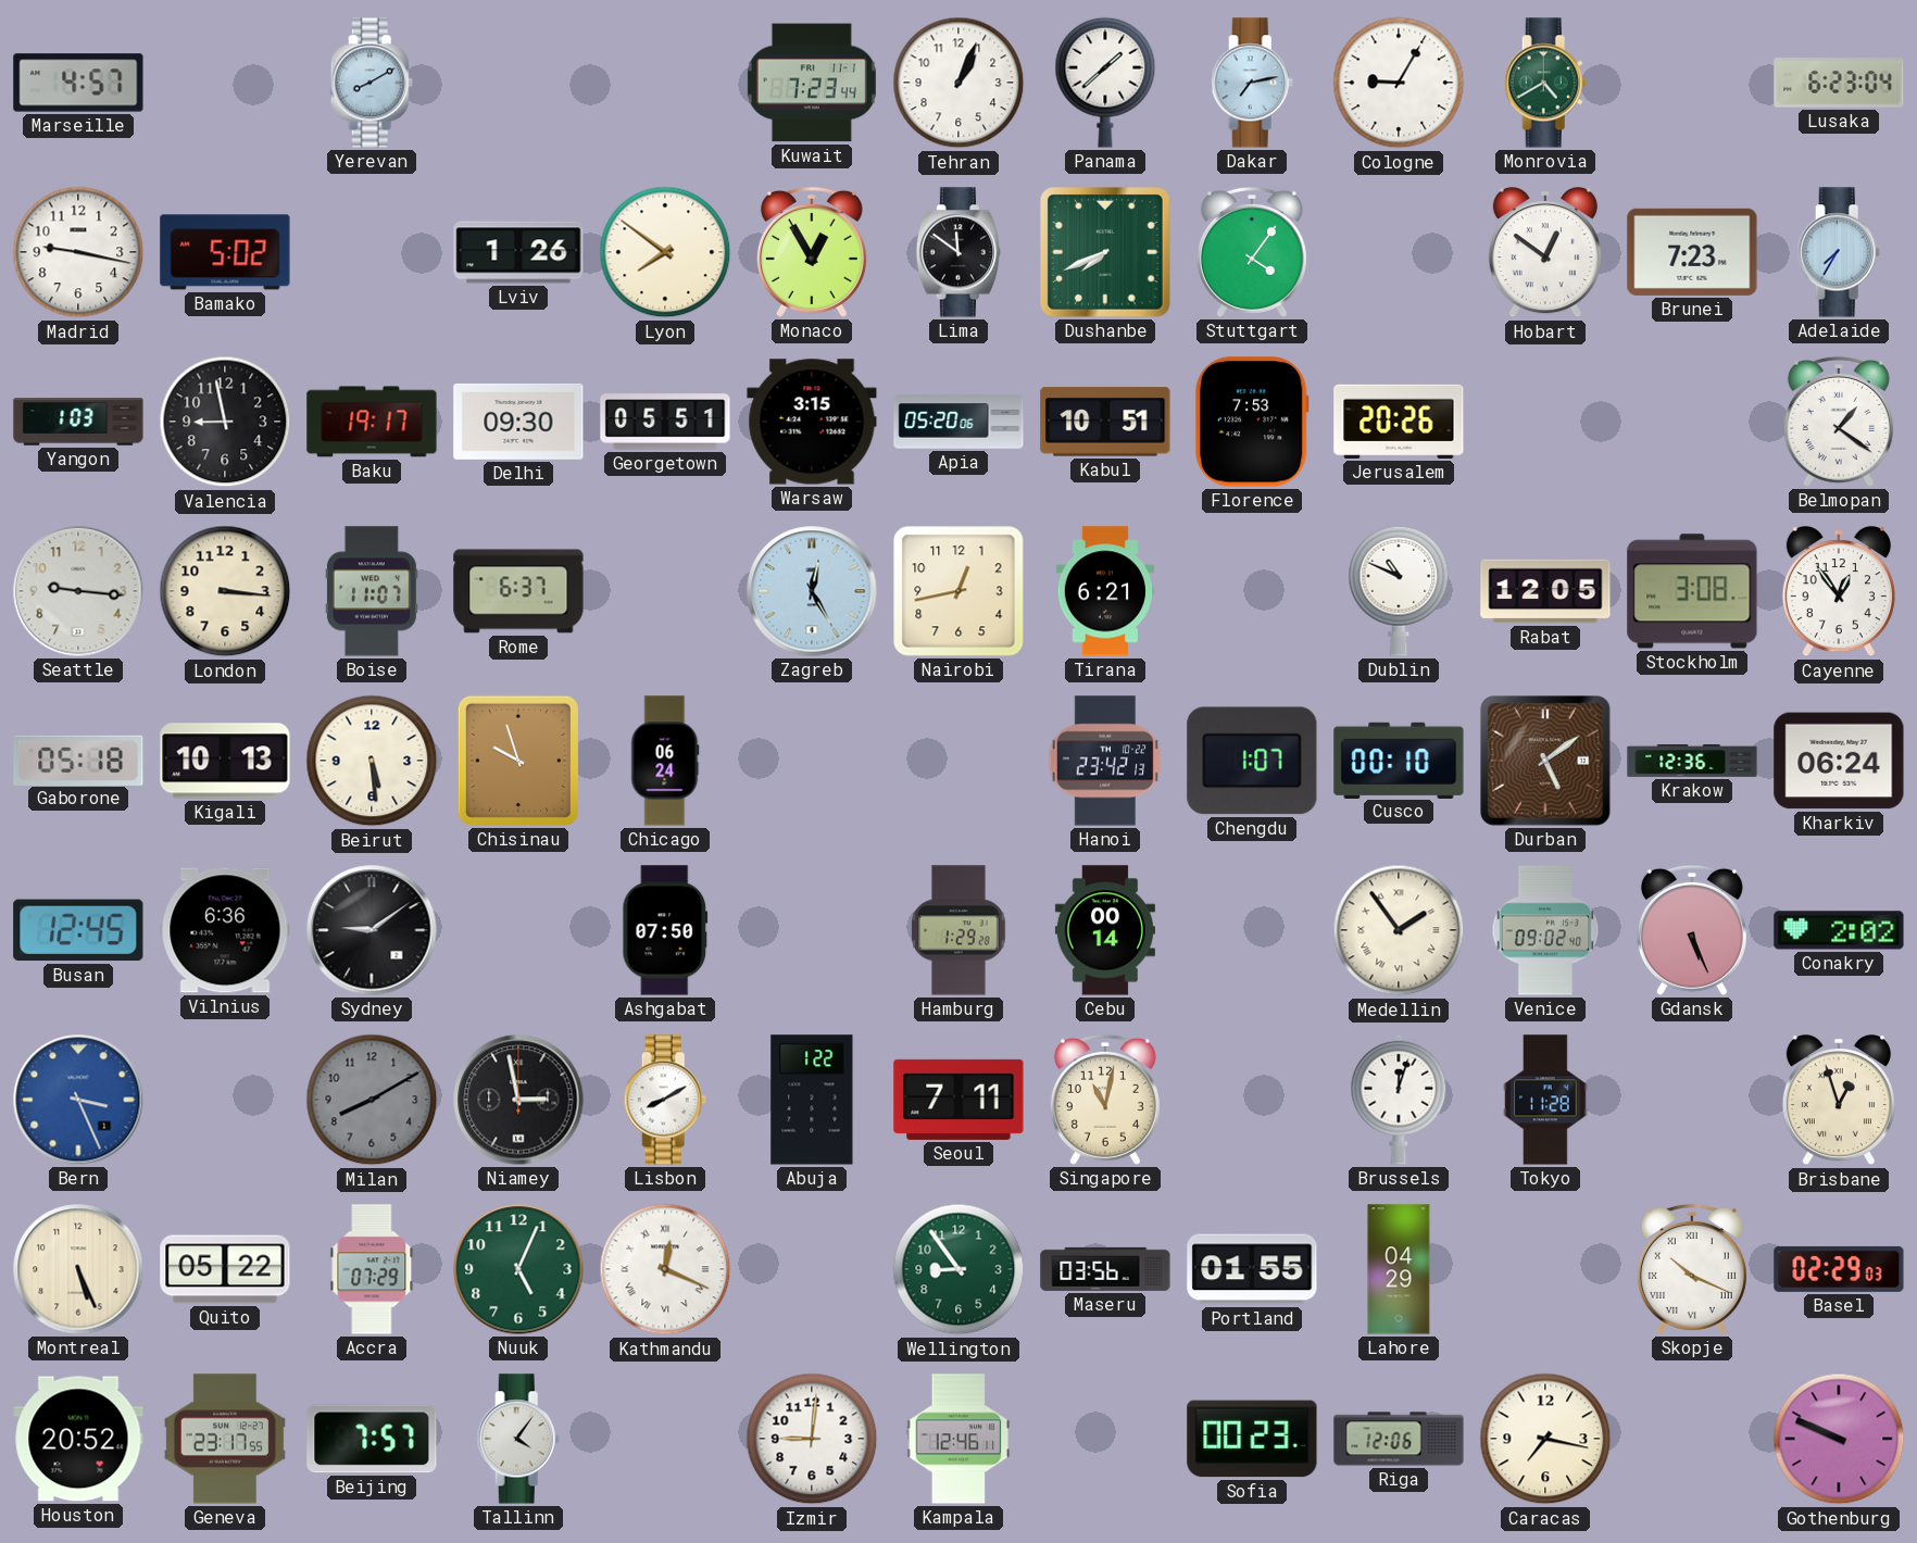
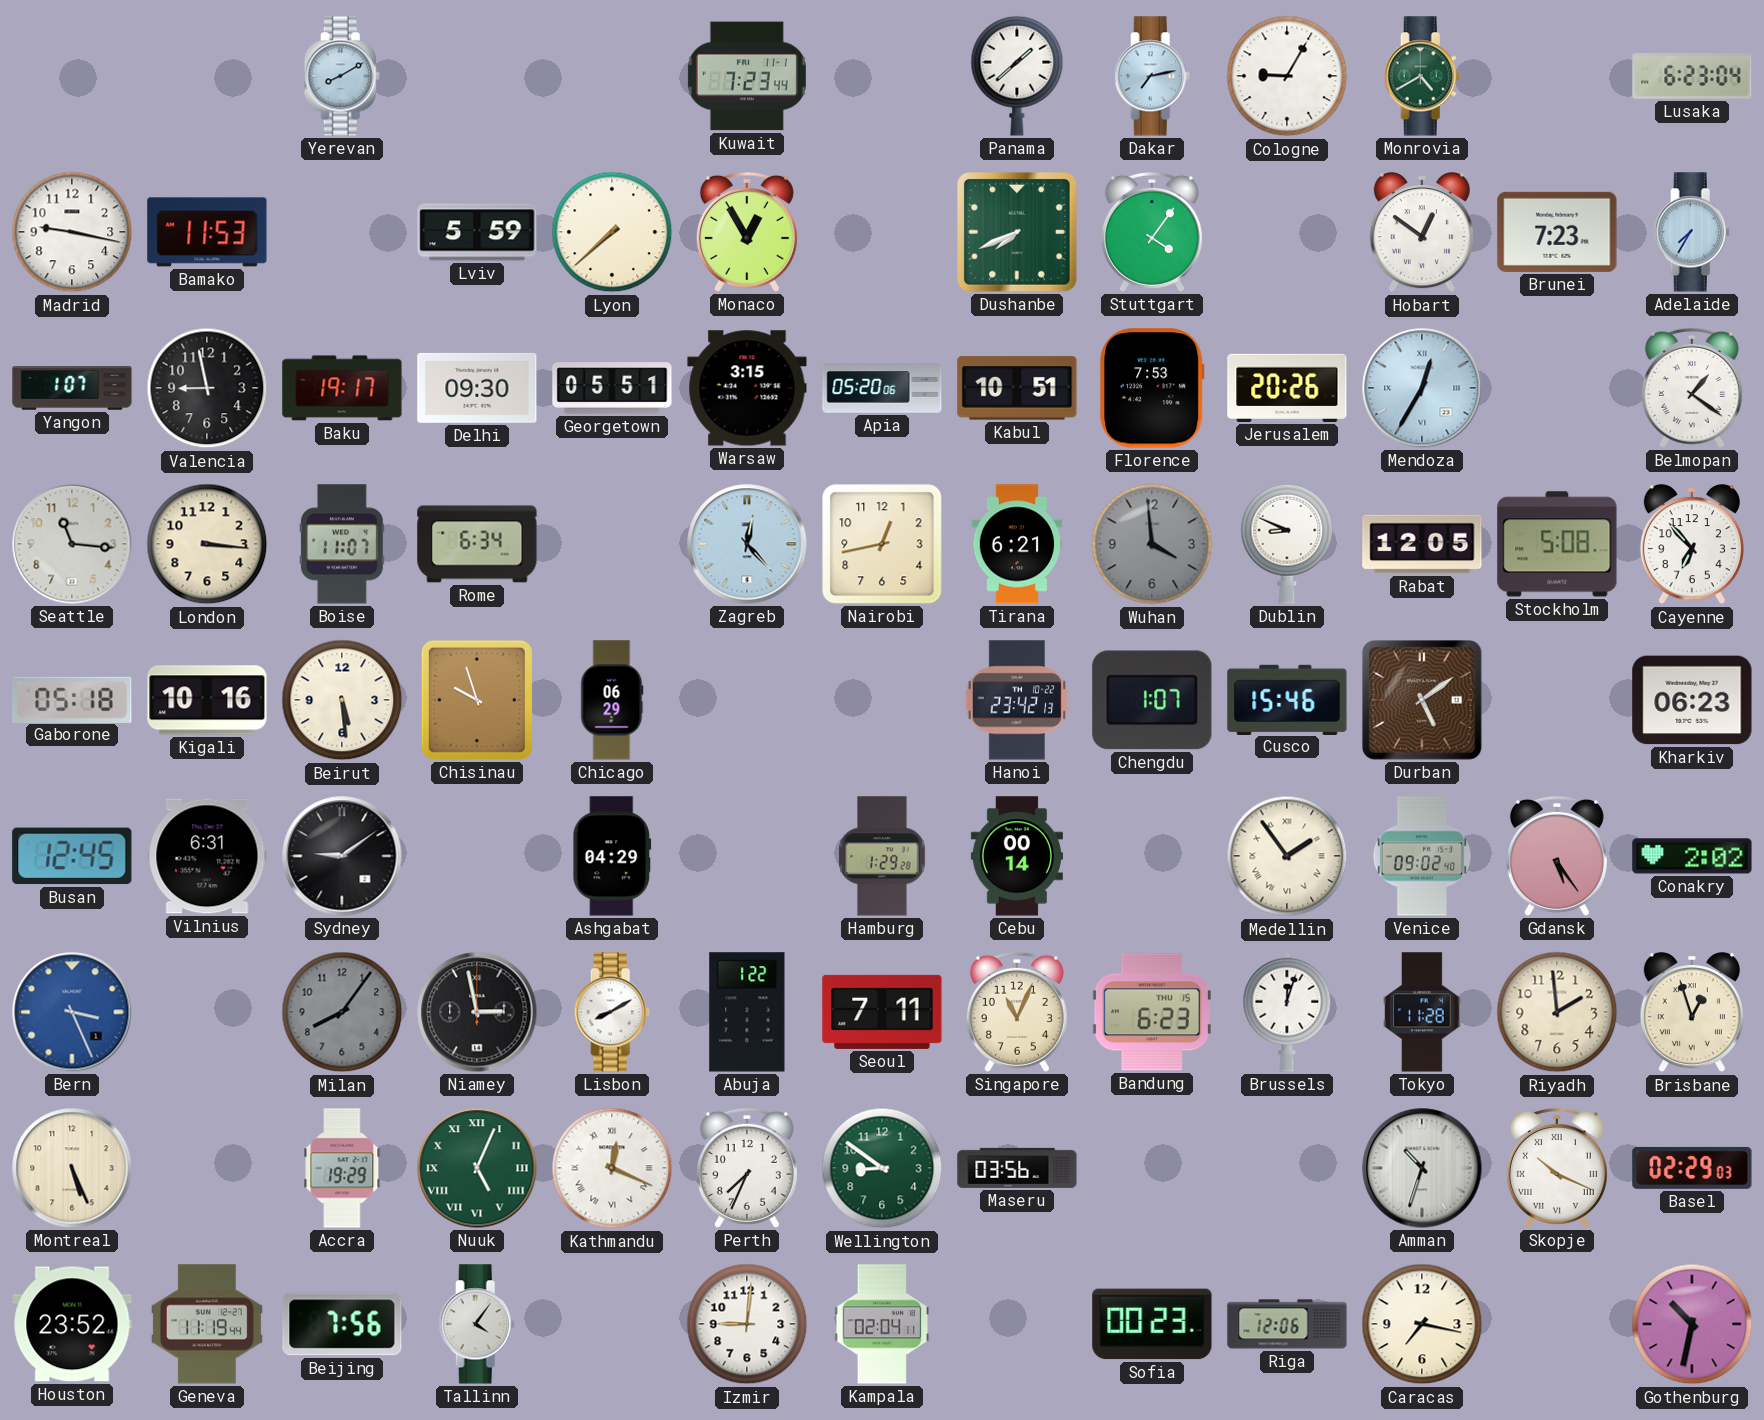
Marseille: 4:57 -> none (78, 83)
Tehran: 1:04 -> none (958, 83)
Bamako: 5:02 -> 11:53 (207, 232)
Lviv: 1:26 -> 5:59 (477, 232)
Lyon: 7:51 -> 7:38 (612, 232)
Lima: 11:51 -> none (957, 252)
Yangon: 1:03 -> 1:07 (72, 388)
Mendoza: none -> 12:35 (1422, 388)
Seattle: 9:16 -> 11:16 (72, 544)
Rome: 6:37 -> 6:34 (477, 544)
Zagreb: 12:25 -> 12:23 (747, 544)
Wuhan: none -> 3:59 (1152, 544)
Dublin: 10:49 -> 8:49 (1287, 544)
Stockholm: 3:08 -> 5:08 (1557, 544)
Cayenne: 12:54 -> 6:53 (1692, 545)
Kigali: 10:13 -> 10:16 (207, 700)
Chicago: 06:24 -> 06:29 (612, 700)
Cusco: 00:10 -> 15:46 (1287, 699)
Krakow: 12:36 -> none (1692, 762)
Kharkiv: 06:24 -> 06:23 (1692, 700)
Vilnius: 6:36 -> 6:31 (207, 856)
Ashgabat: 07:50 -> 04:29 (612, 856)
Gdansk: 5:26 -> 5:24 (1557, 856)
Milan: 8:10 -> 8:06 (342, 1012)
Singapore: 11:02 -> 11:04 (1017, 1012)
Bandung: none -> 6:23 (1152, 1012)
Riyadh: none -> 1:59 (1557, 1012)
Quito: 05:22 -> none (225, 1269)
Accra: 07:29 -> 19:29 (342, 1168)
Nuuk numerals: Arabic -> Roman (477, 1168)
Perth: none -> 7:34 (747, 1168)
Wellington: 8:54 -> 8:51 (882, 1168)
Portland: 01:55 -> none (1252, 1269)
Lahore: 04:29 -> none (1399, 1269)
Amman: none -> 10:33 (1422, 1168)
Houston: 20:52 -> 23:52 (72, 1324)
Geneva: 23:17 -> 11:19 (207, 1324)
Beijing: 7:57 -> 7:56 (342, 1324)
Kampala: 12:46 -> 02:04 (882, 1324)
Gothenburg: 9:49 -> 10:32 (1692, 1324)
